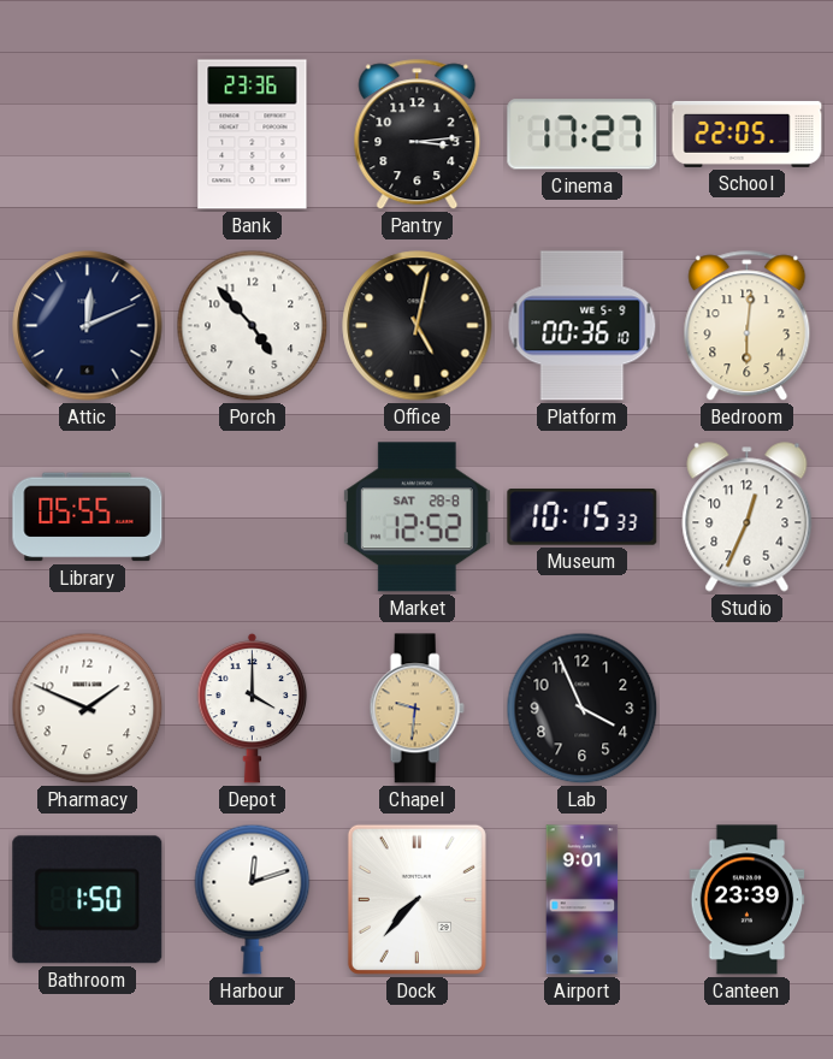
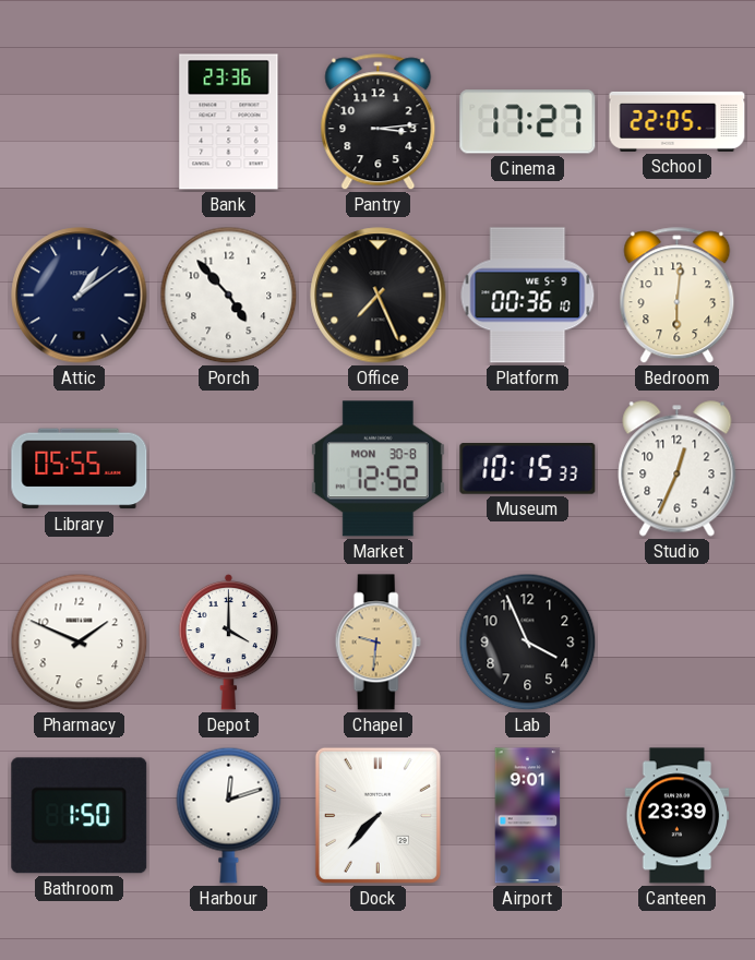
Attic: 12:11 -> 1:09 (80, 296)
Office: 5:02 -> 7:26 (379, 296)
Market date: SAT 28-8 -> MON 30-8 (377, 469)
